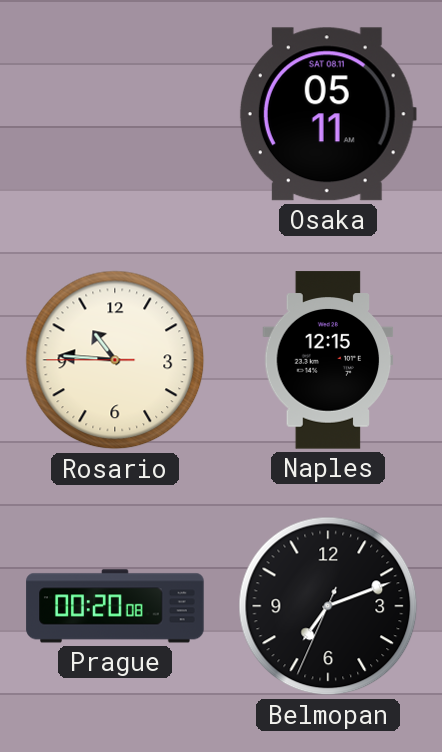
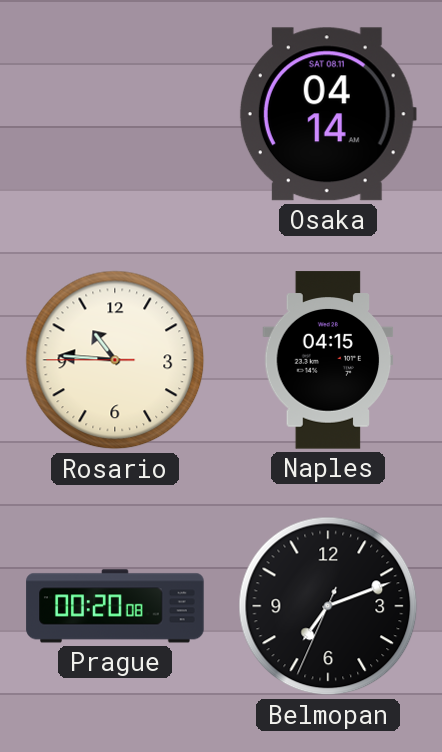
Osaka: 05:11 -> 04:14 (328, 114)
Naples: 12:15 -> 04:15 (328, 360)
